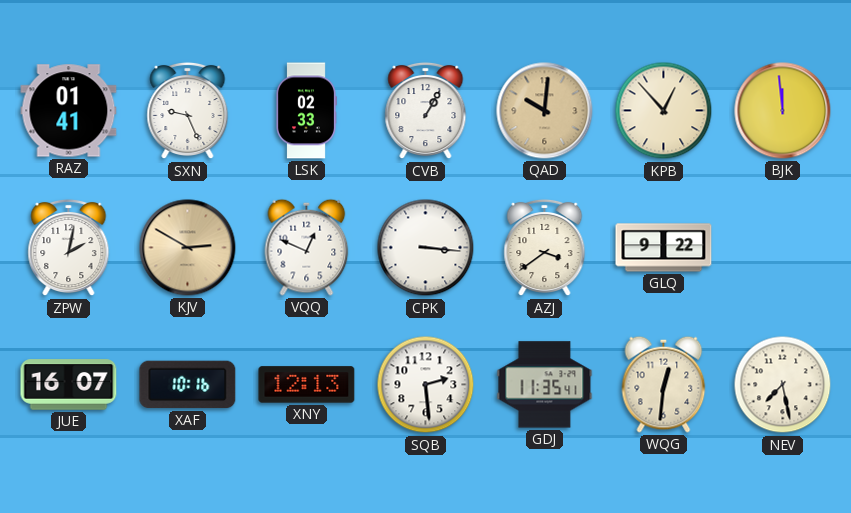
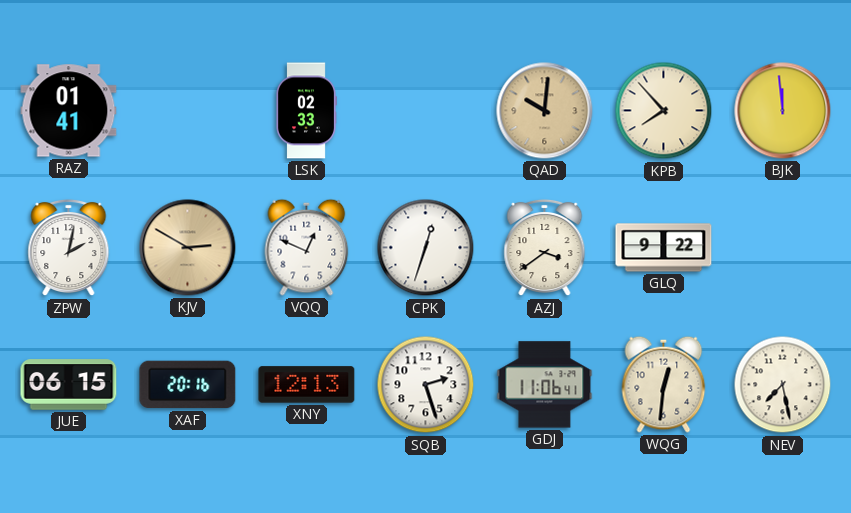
SXN: 9:26 -> none (188, 111)
CVB: 1:05 -> none (426, 111)
KPB: 12:53 -> 7:53 (664, 111)
CPK: 3:16 -> 12:33 (426, 248)
JUE: 16:07 -> 06:15 (69, 385)
XAF: 10:16 -> 20:16 (188, 385)
SQB: 2:29 -> 2:27 (426, 385)
GDJ: 11:35 -> 11:06 (545, 385)
